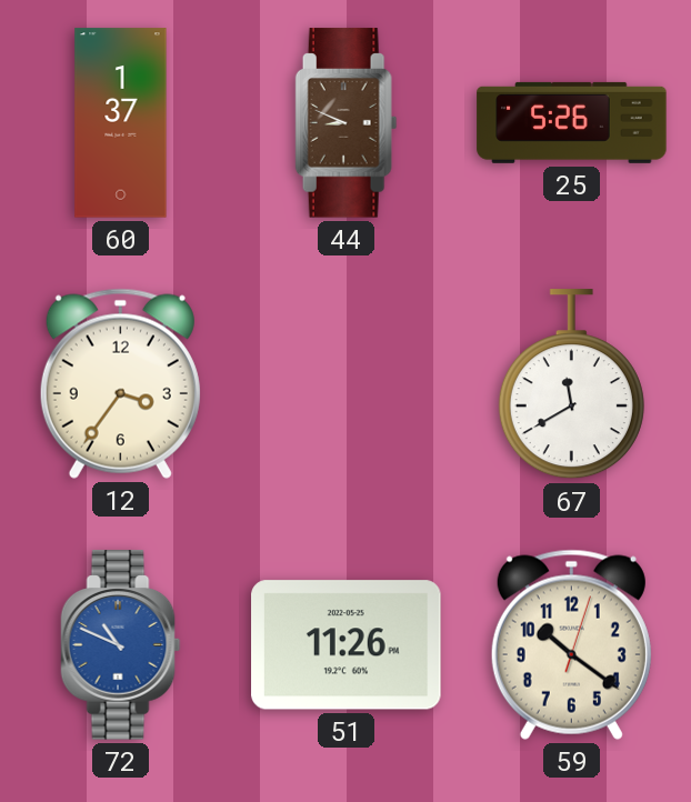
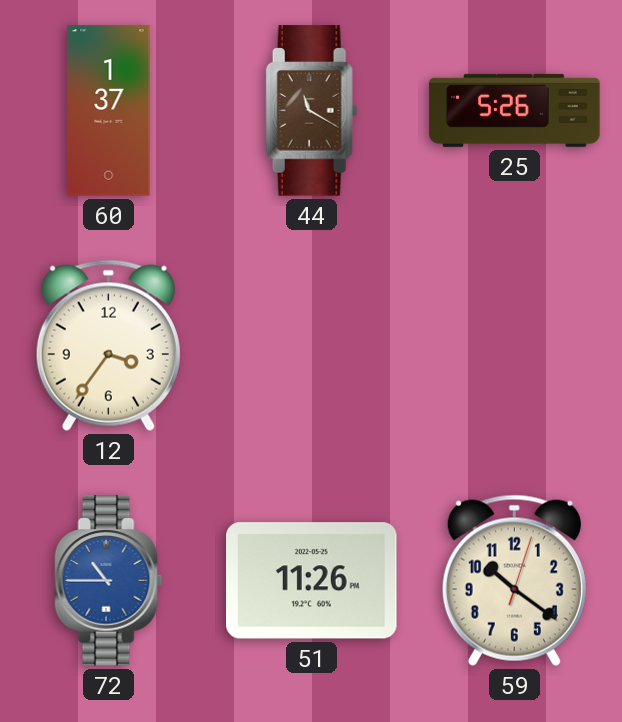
44: 8:49 -> 11:20 (312, 111)
67: 11:40 -> none (571, 384)
72: 10:49 -> 10:45 (109, 581)
